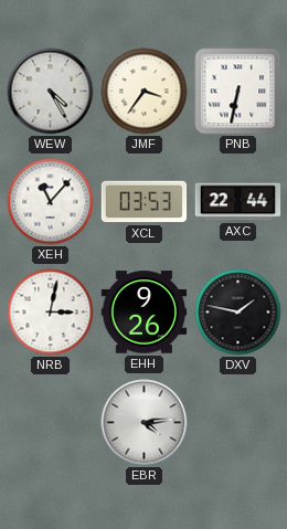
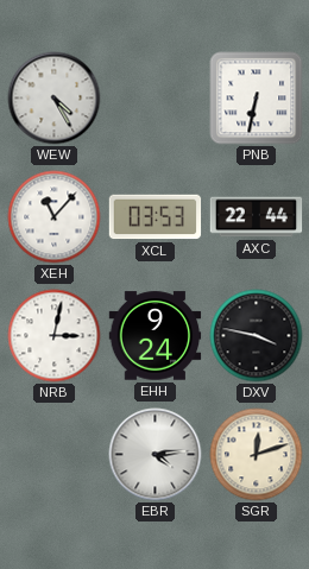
JMF: 3:36 -> none (145, 92)
EHH: 9:26 -> 9:24 (156, 336)
DXV: 1:47 -> 3:47 (257, 336)
SGR: none -> 12:12 (257, 455)
